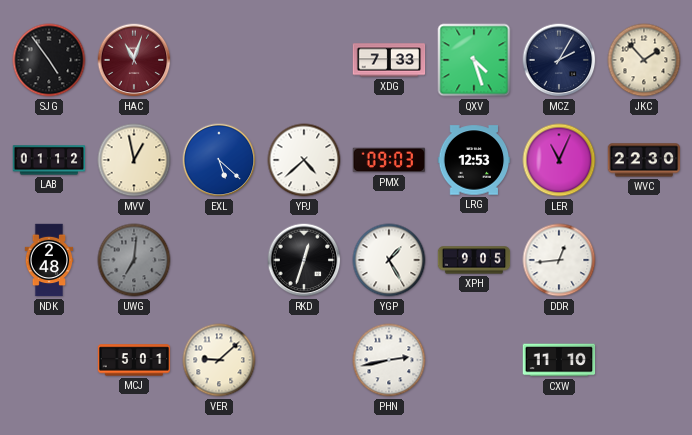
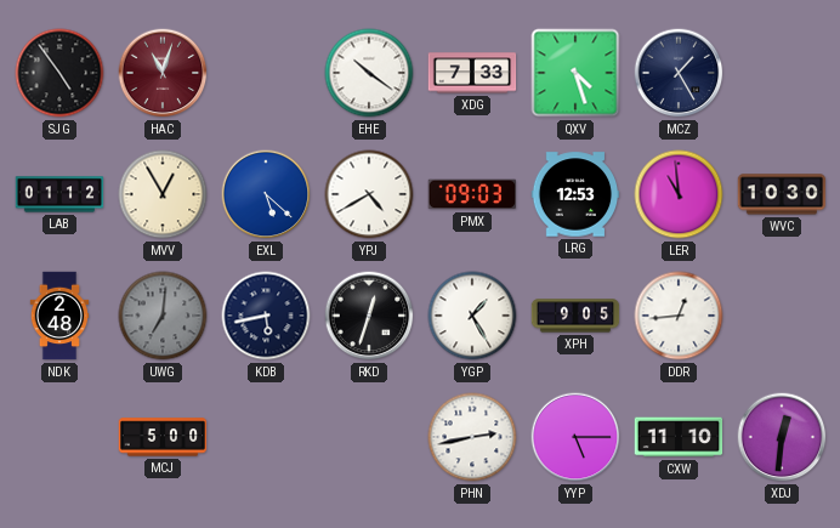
EHE: none -> 10:21 (369, 73)
MCZ: 2:05 -> 1:25 (679, 73)
JKC: 1:53 -> none (644, 60)
MVV: 12:58 -> 12:55 (163, 194)
YPJ: 4:38 -> 4:40 (369, 194)
LER: 11:04 -> 10:59 (679, 194)
WVC: 22:30 -> 10:30 (782, 194)
KDB: none -> 5:43 (266, 316)
MCJ: 5:01 -> 5:00 (163, 437)
VER: 9:08 -> none (219, 360)
YYP: none -> 5:15 (575, 437)
XDJ: none -> 12:31 (782, 437)
